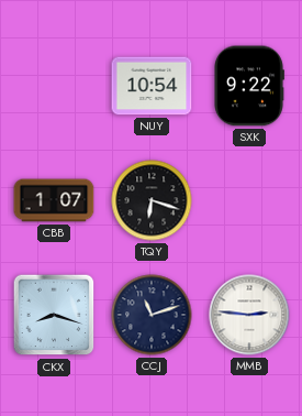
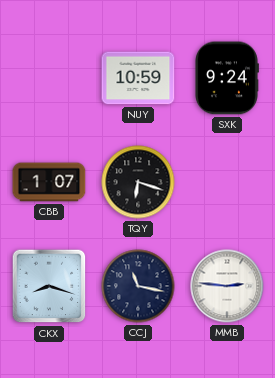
NUY: 10:54 -> 10:59 (138, 78)
SXK: 9:22 -> 9:24 (227, 78)
CCJ: 11:12 -> 11:17 (138, 286)
